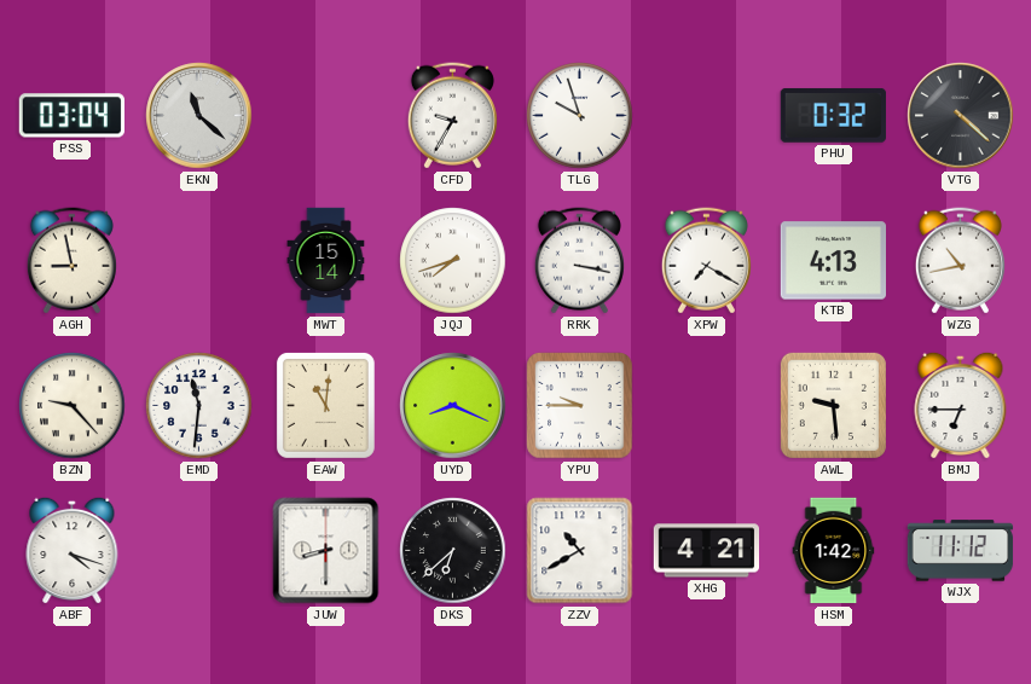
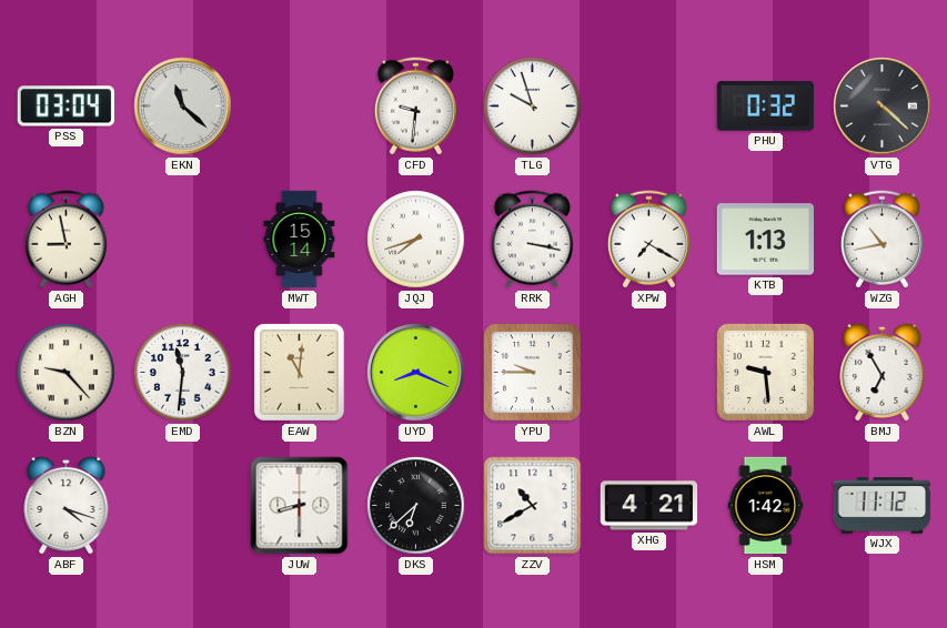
CFD: 9:35 -> 9:31 (415, 107)
KTB: 4:13 -> 1:13 (766, 240)
BMJ: 6:45 -> 6:55 (883, 372)
